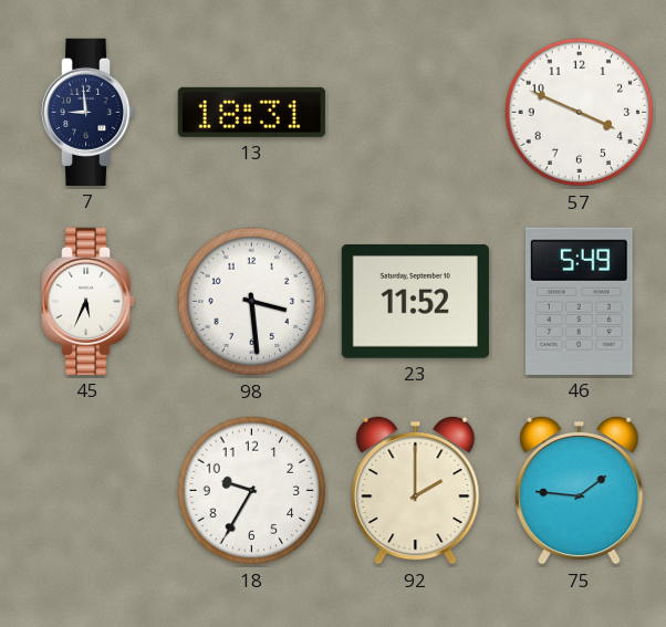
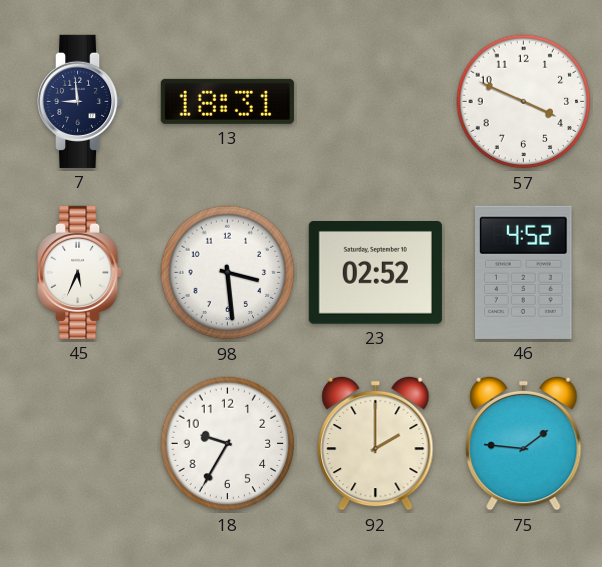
23: 11:52 -> 02:52 (375, 273)
46: 5:49 -> 4:52 (524, 272)
